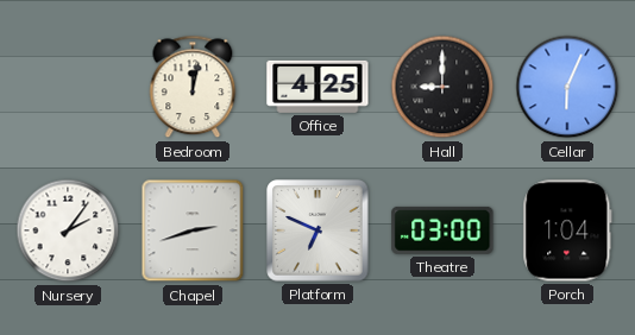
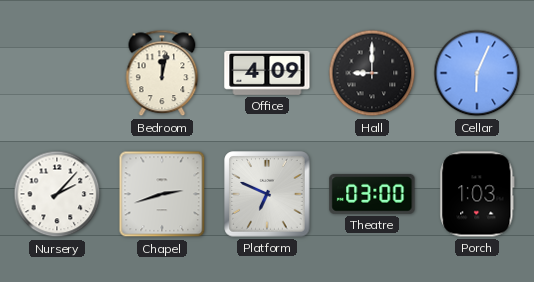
Office: 4:25 -> 4:09 (267, 73)
Nursery: 2:06 -> 2:07 (57, 194)
Porch: 1:04 -> 1:03 (477, 194)
